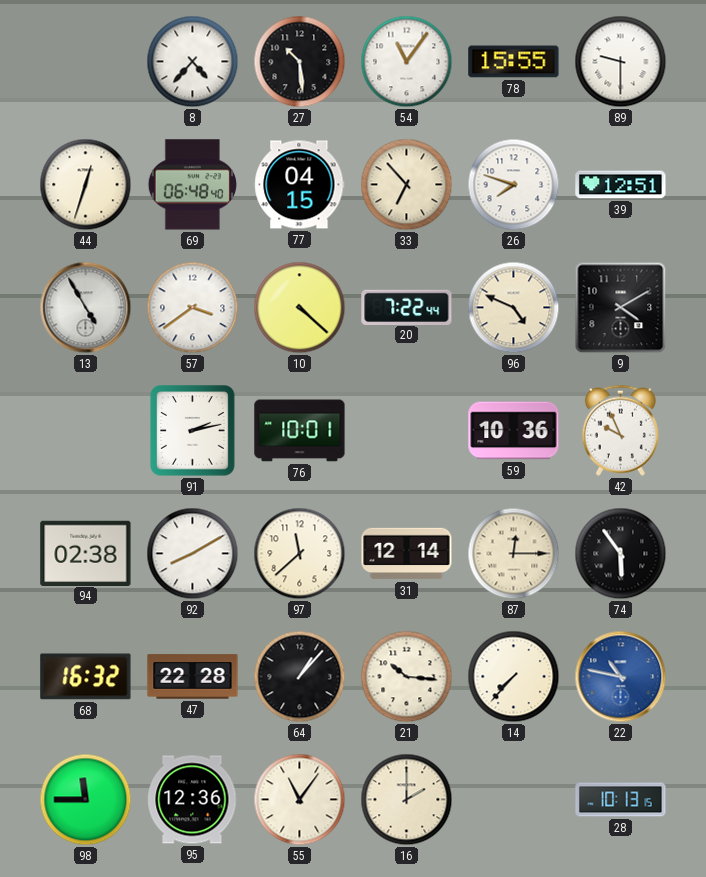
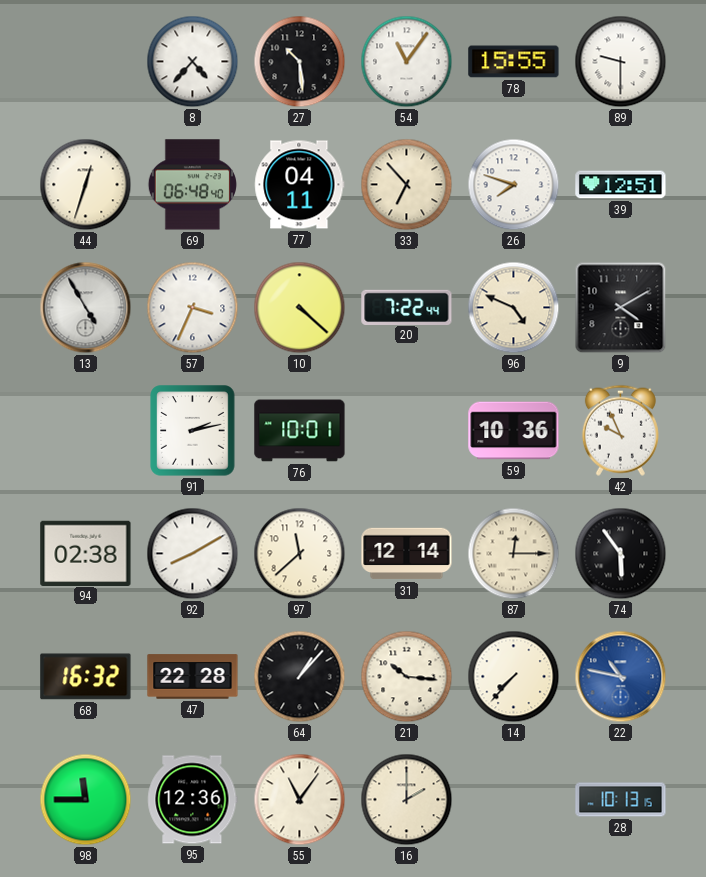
77: 04:15 -> 04:11 (300, 185)
57: 3:39 -> 3:34 (193, 308)
